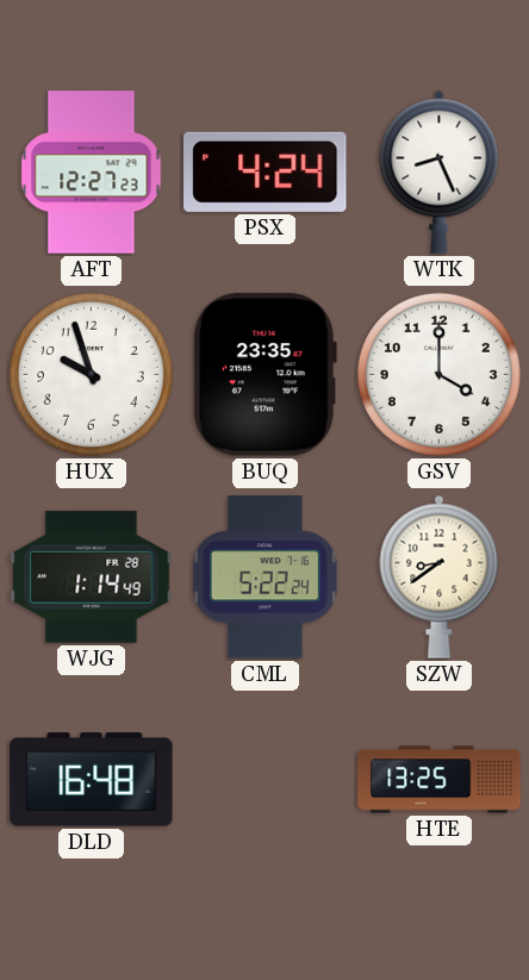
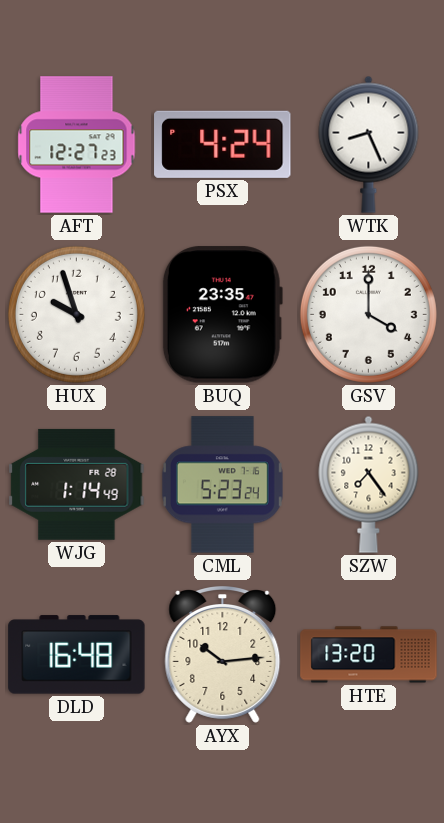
CML: 5:22 -> 5:23 (222, 485)
SZW: 8:39 -> 7:24 (369, 484)
AYX: none -> 10:14 (223, 655)
HTE: 13:25 -> 13:20 (369, 655)
